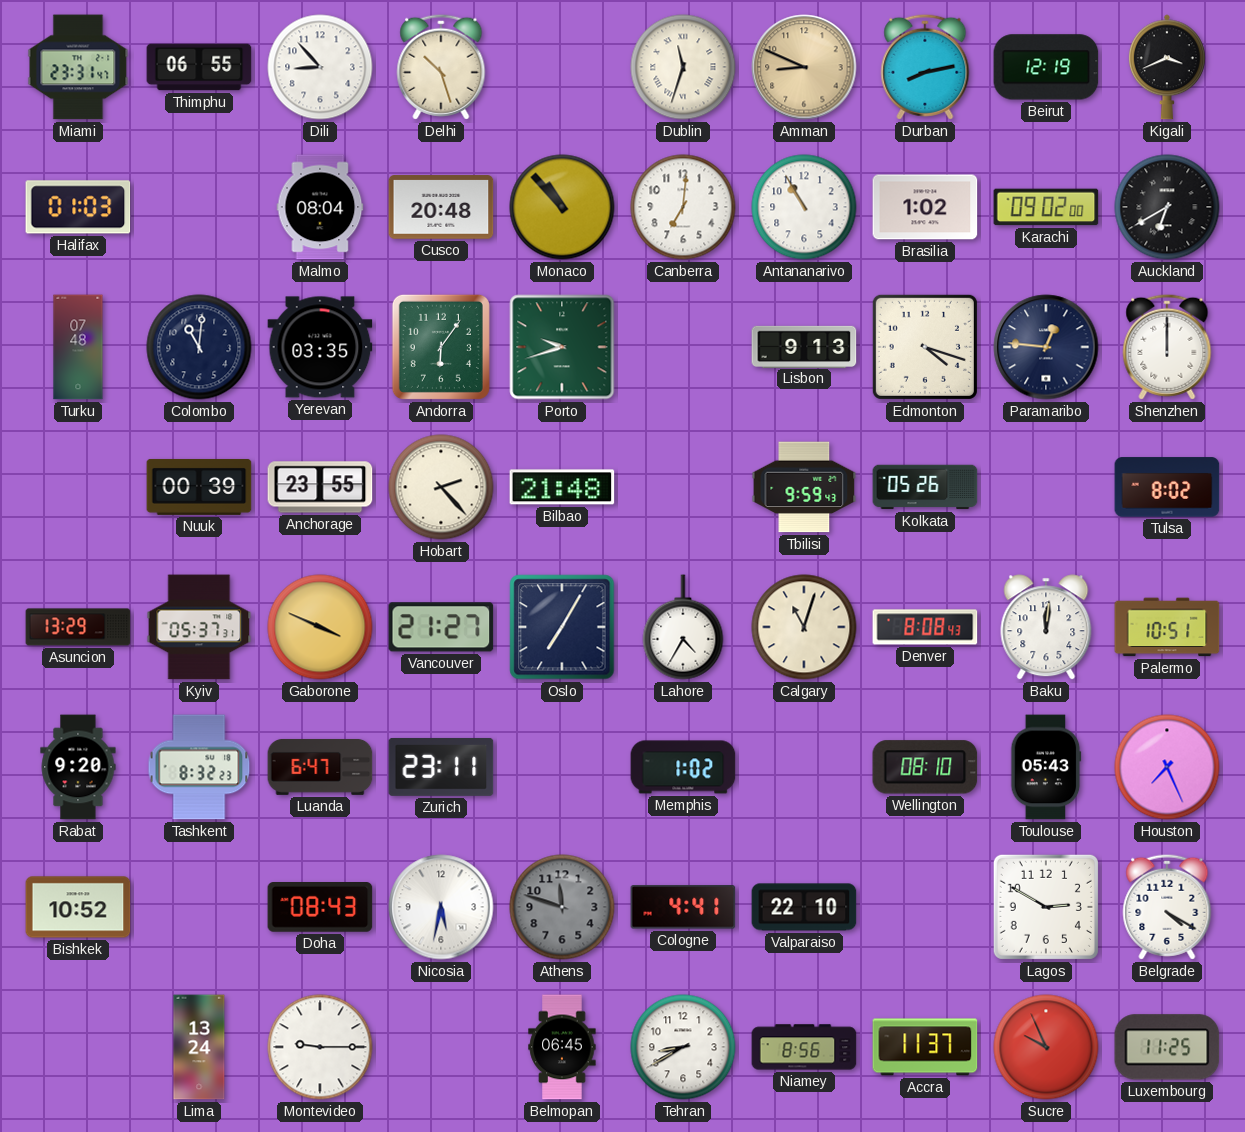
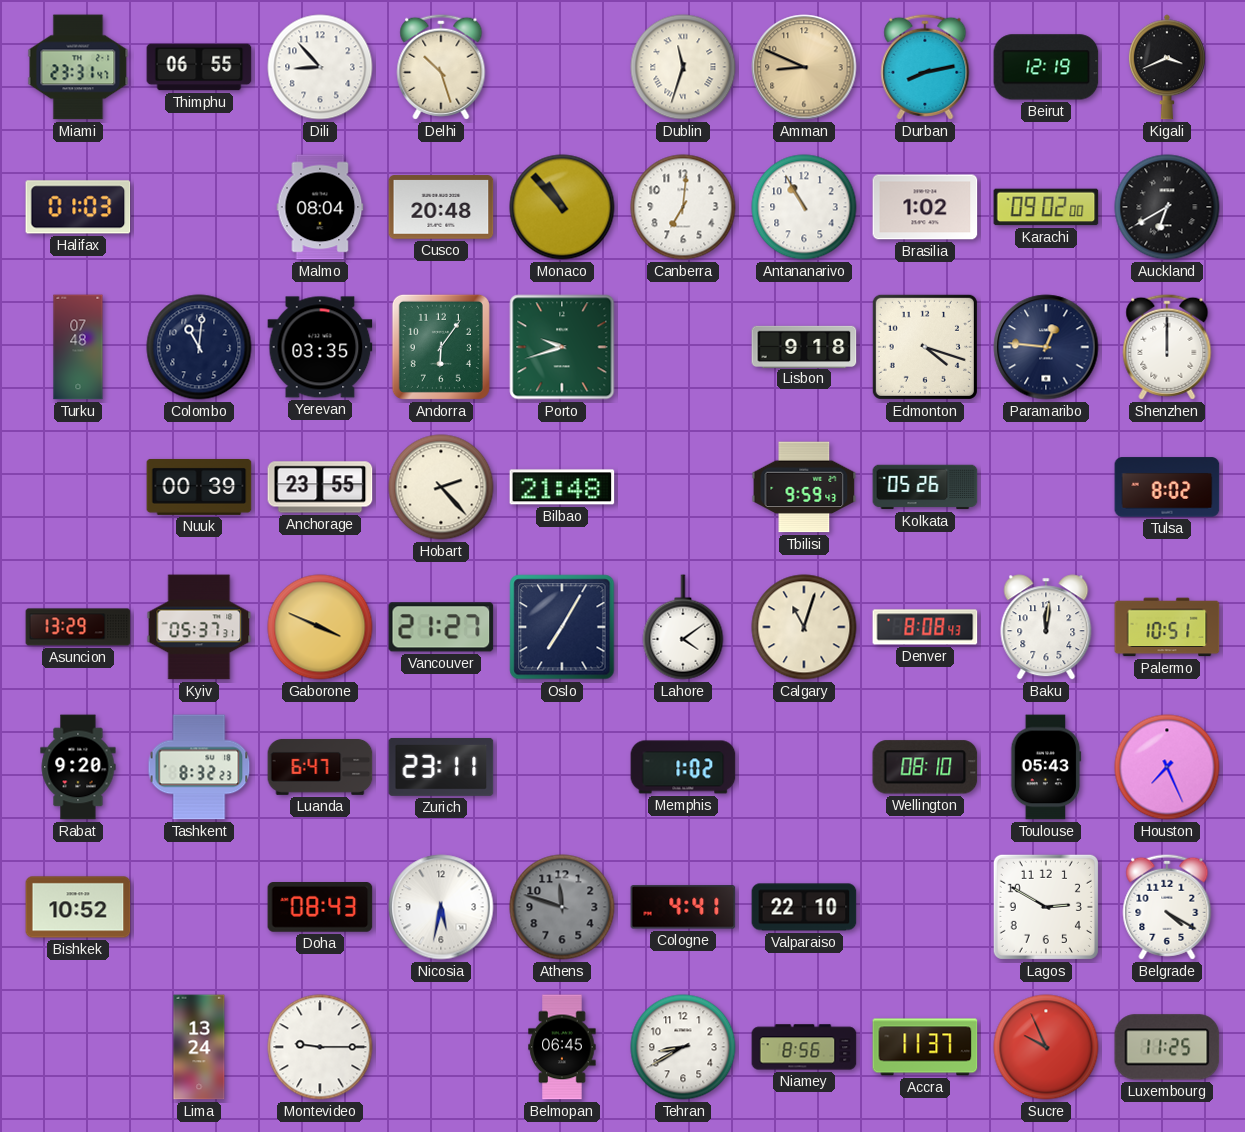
Lisbon: 9:13 -> 9:18 (804, 346)
Lahore: 4:35 -> 4:09 (683, 627)
